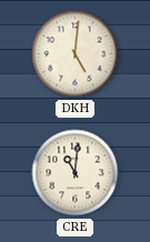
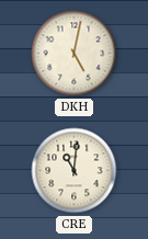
DKH: 5:01 -> 5:02 (75, 54)
